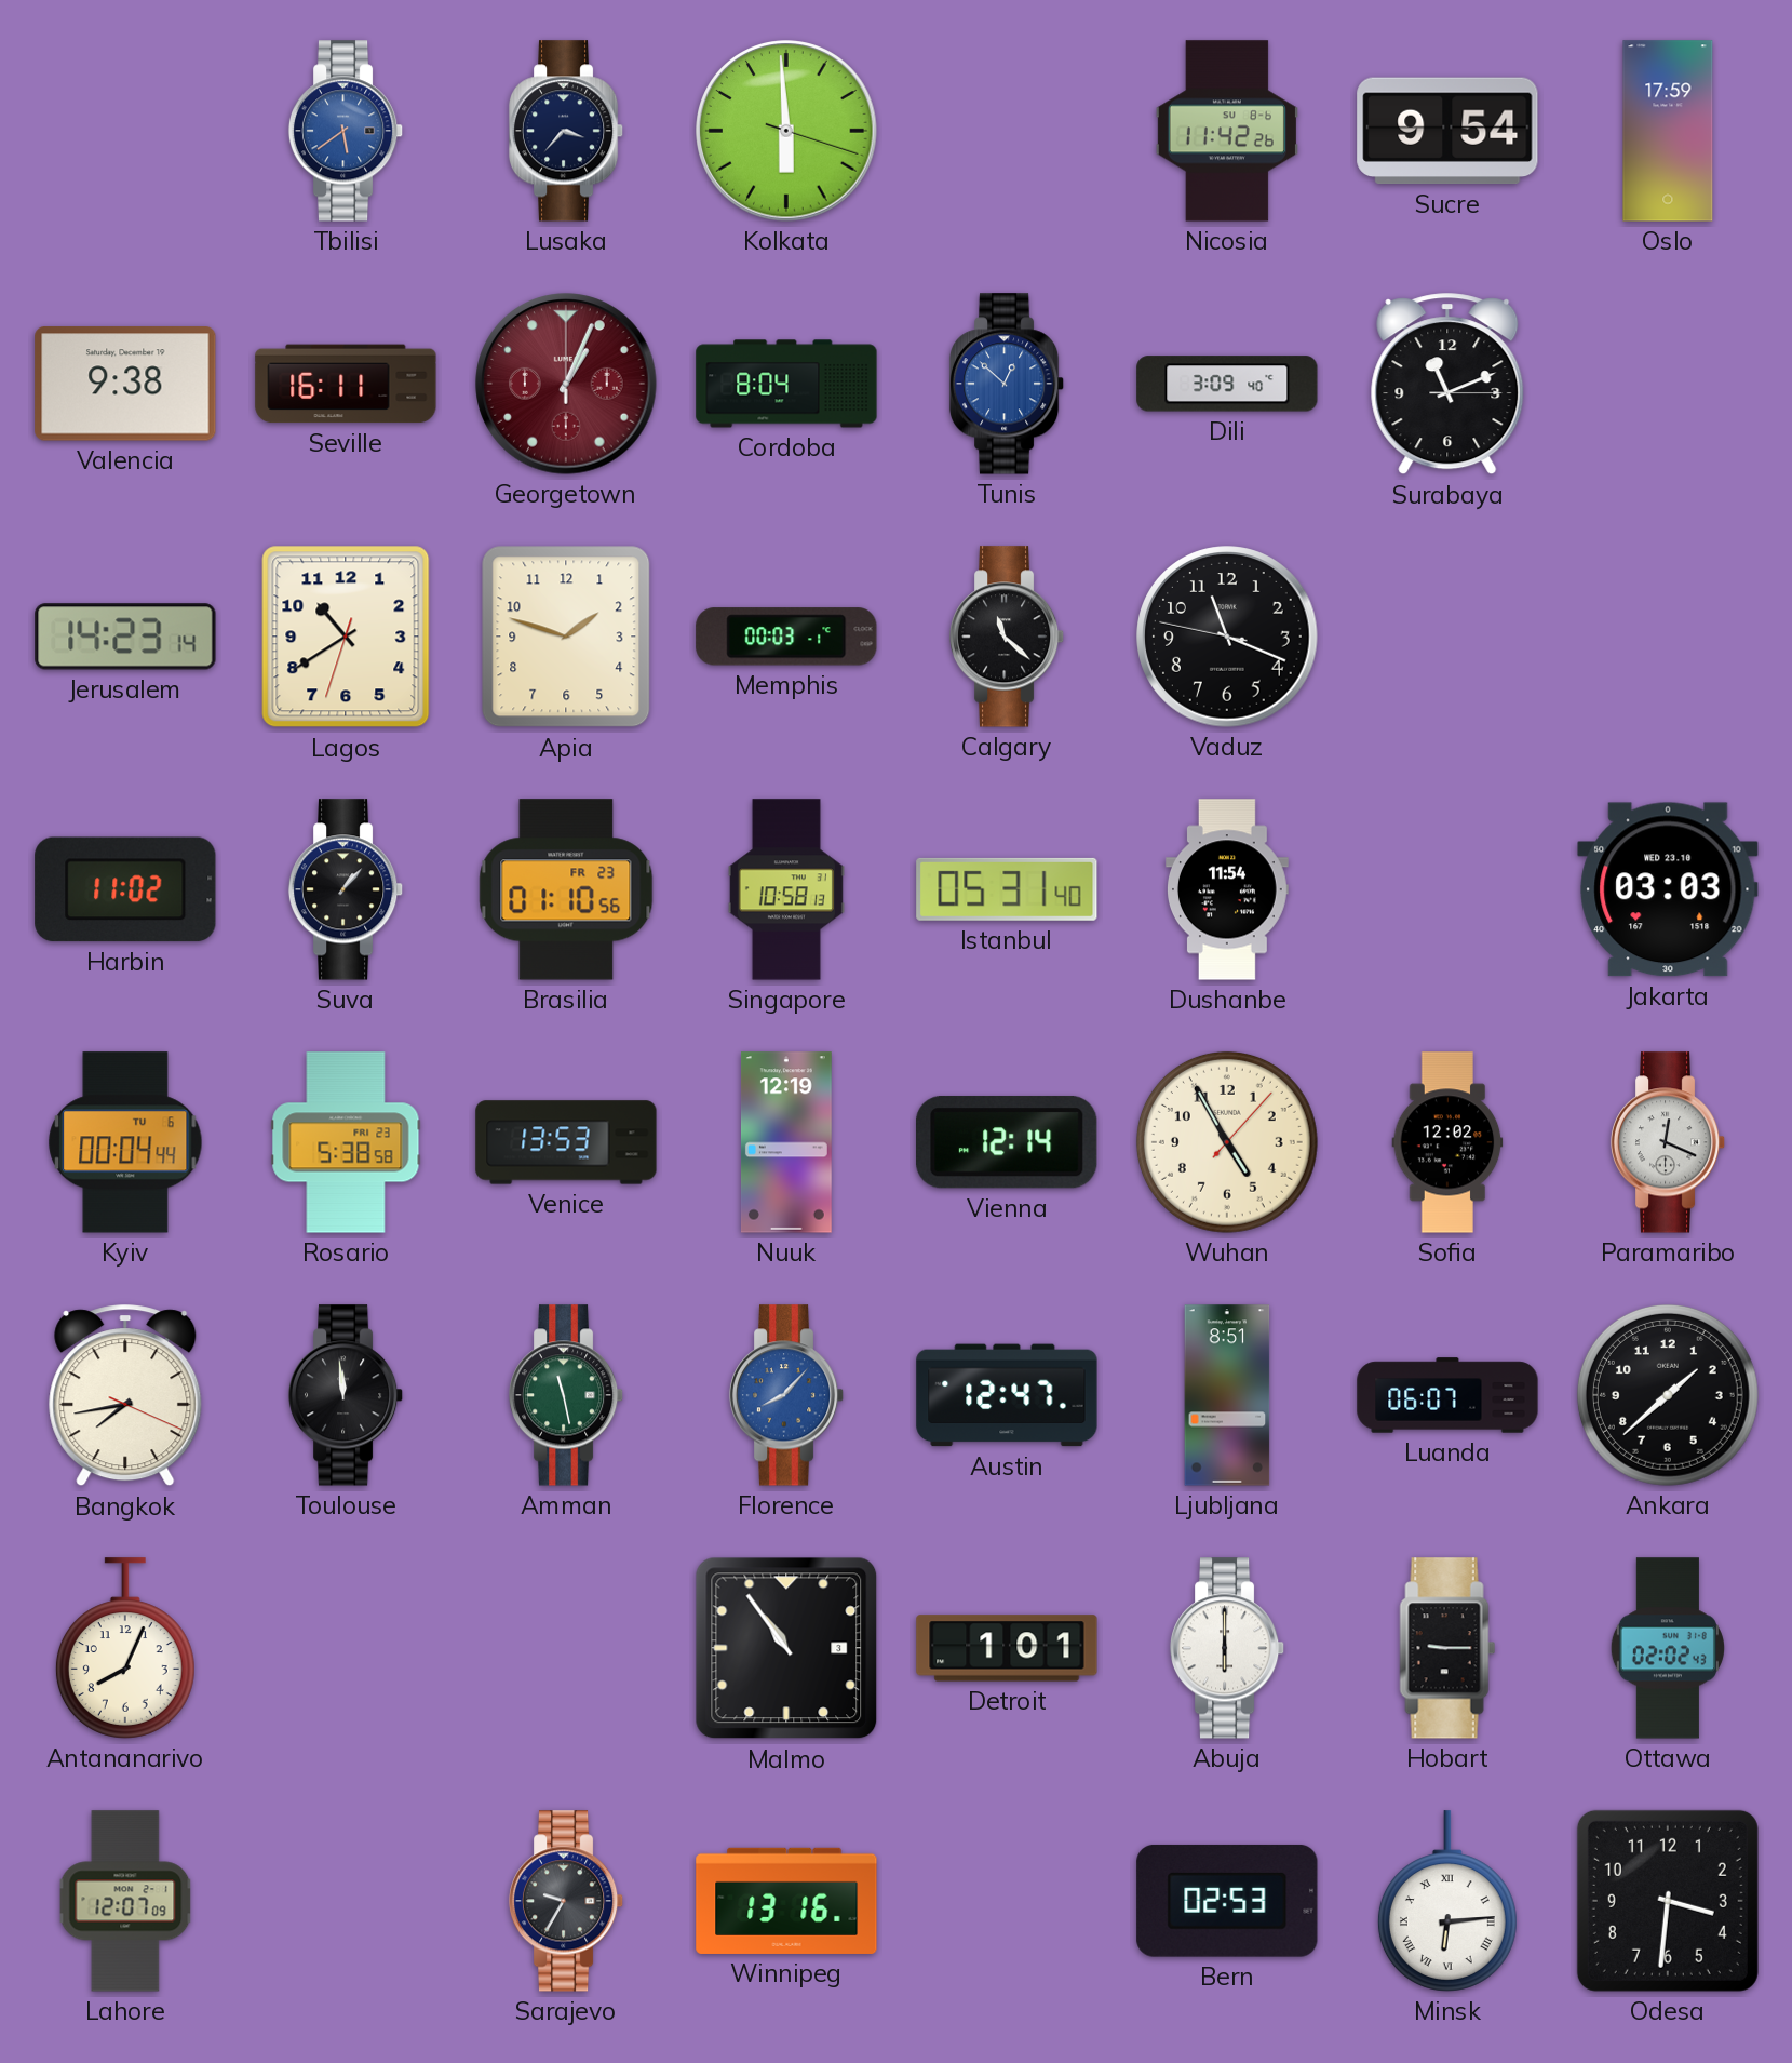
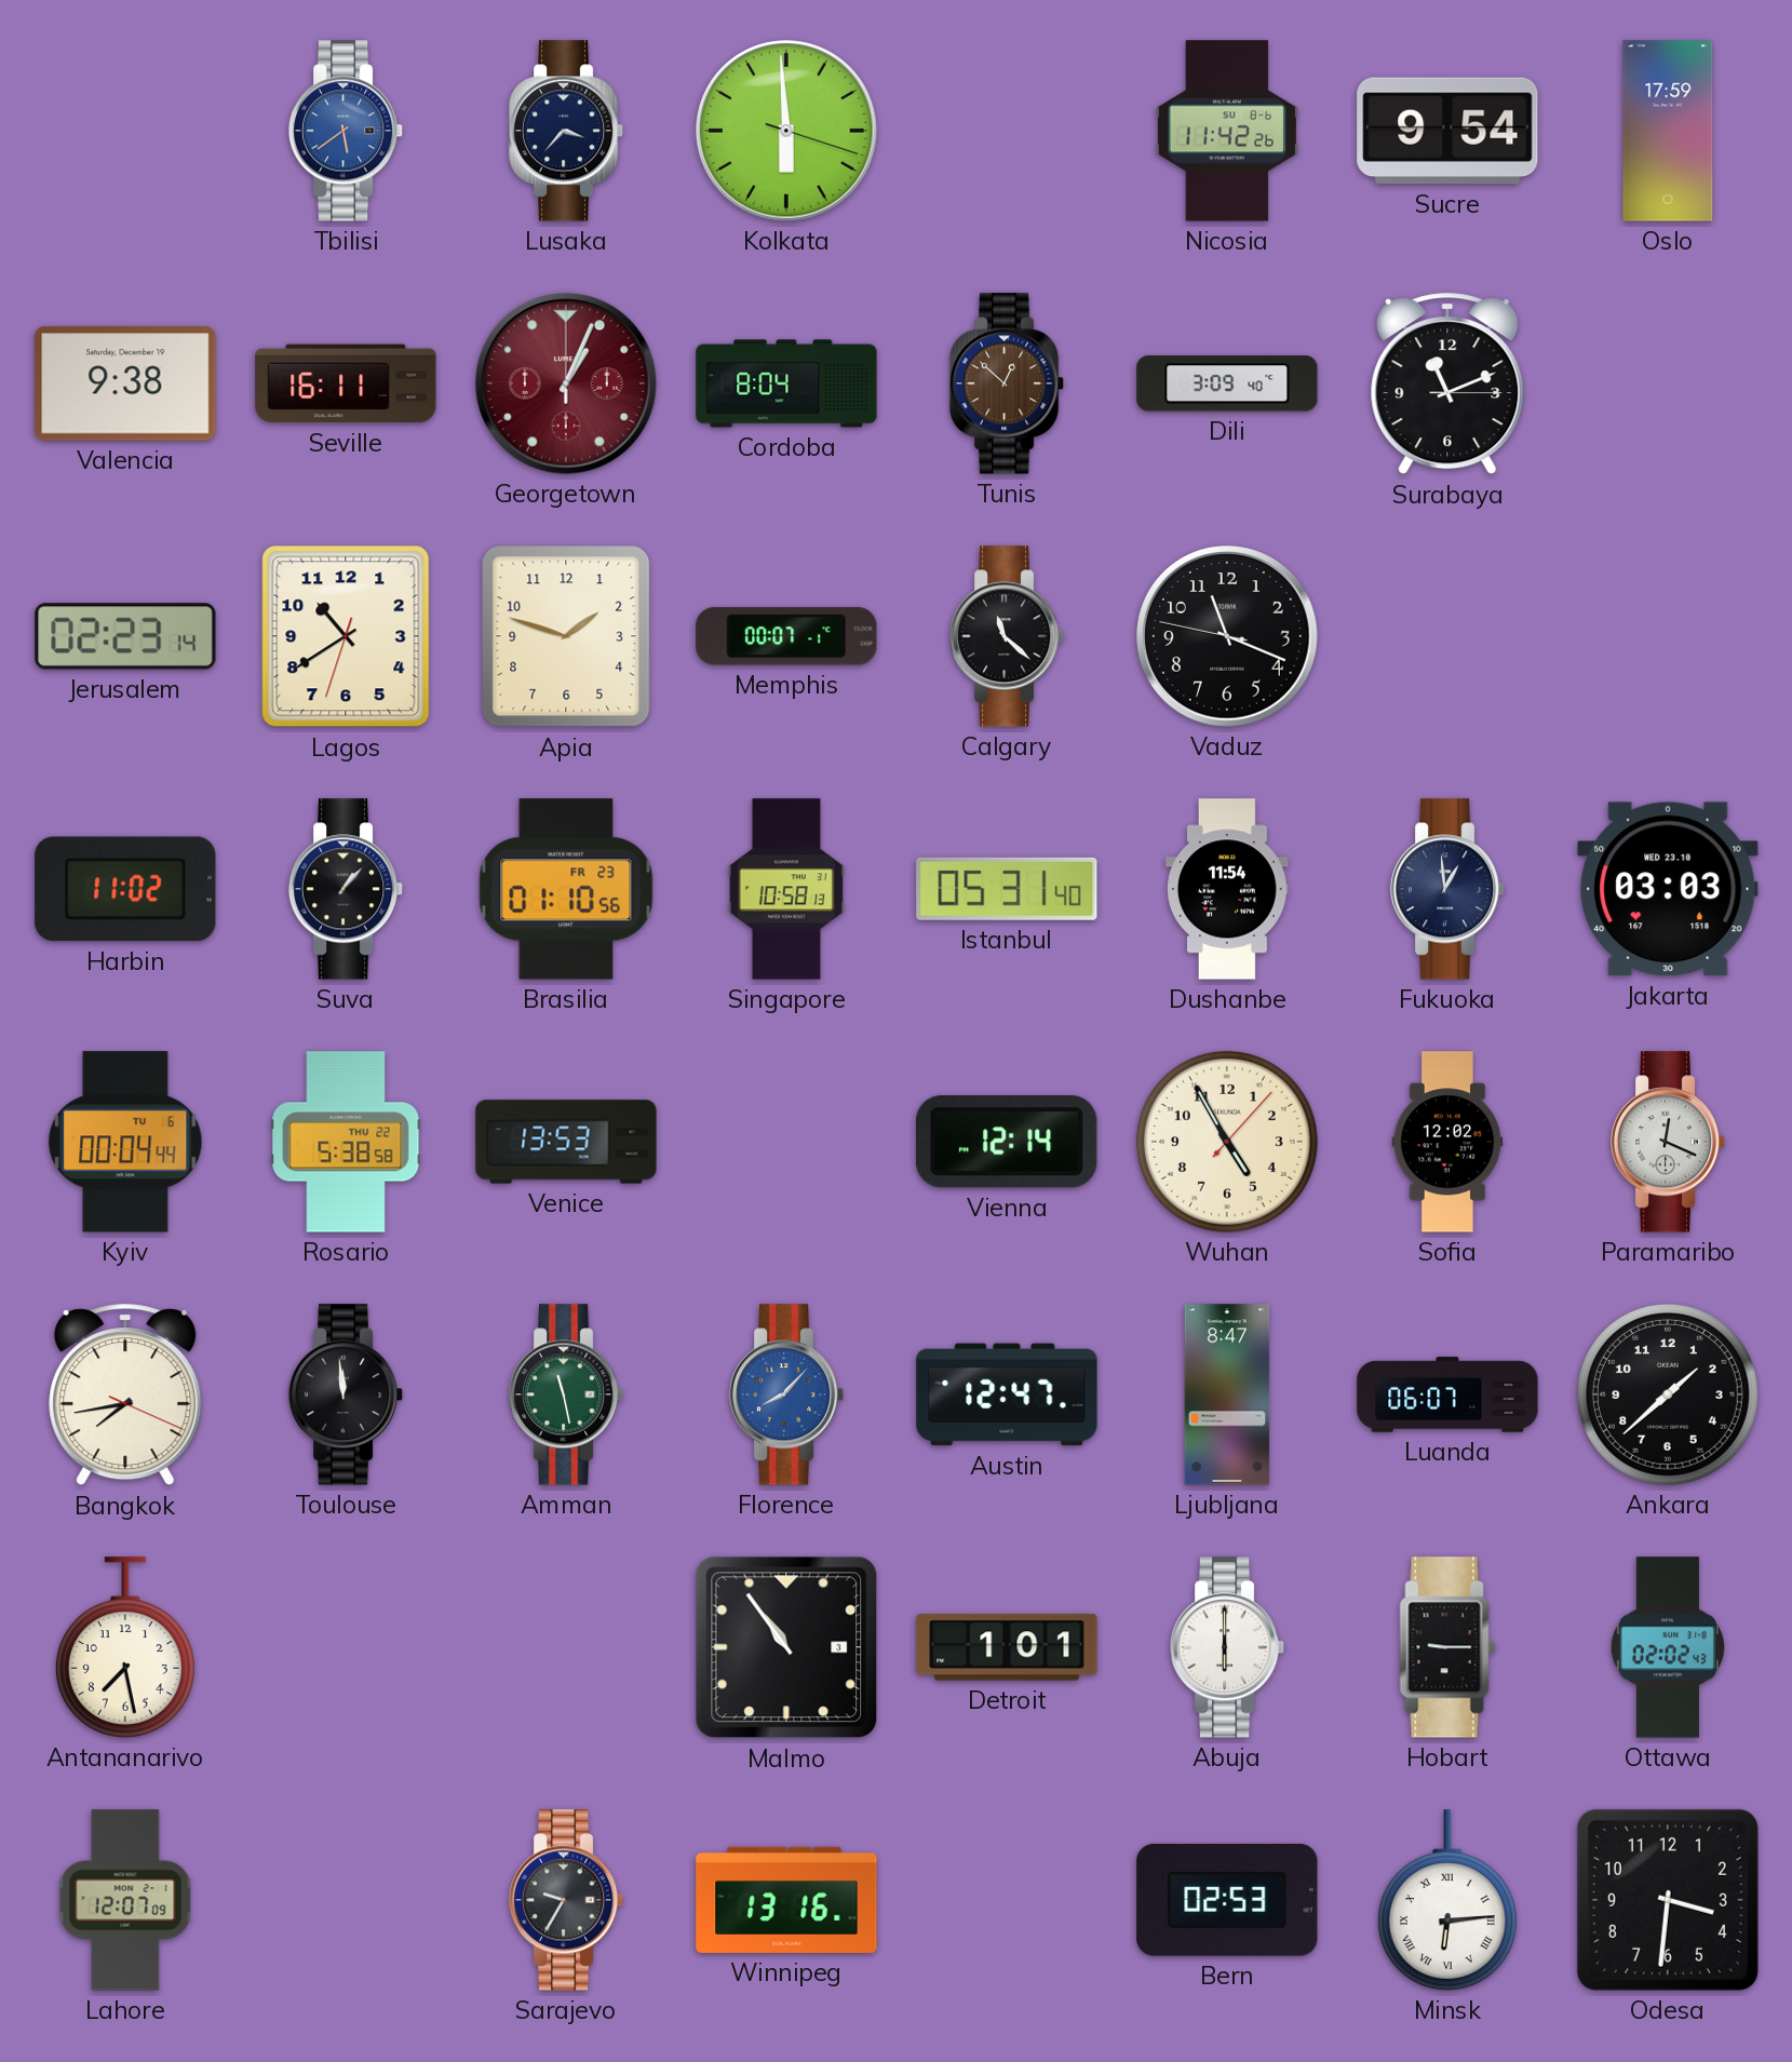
Tunis dial: blue -> brown (1007, 383)
Jerusalem: 14:23 -> 02:23 (125, 636)
Memphis: 00:03 -> 00:07 (786, 636)
Fukuoka: none -> 12:59 (1447, 889)
Rosario date: FRI 23 -> THU 22 (346, 1142)
Nuuk: 12:19 -> none (786, 1142)
Ljubljana: 8:51 -> 8:47 (1227, 1394)
Antananarivo: 8:04 -> 7:28 (125, 1647)
